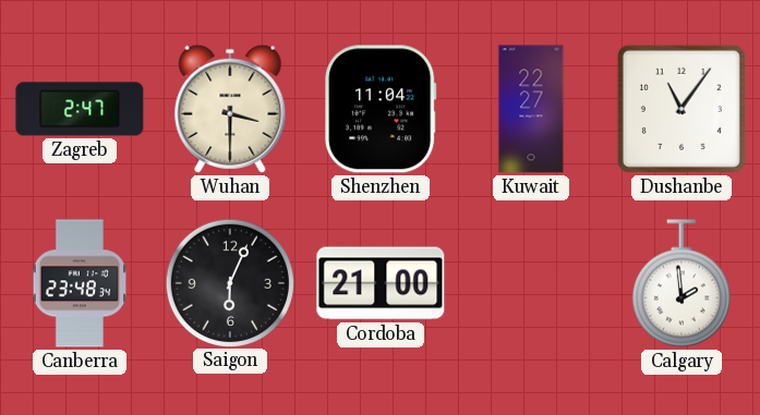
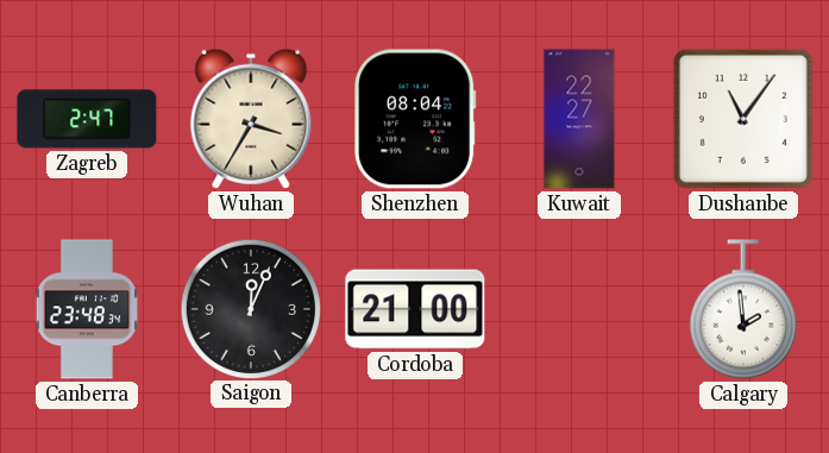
Wuhan: 3:30 -> 3:35 (251, 119)
Shenzhen: 11:04 -> 08:04 (415, 119)
Saigon: 6:04 -> 12:04 (250, 308)
